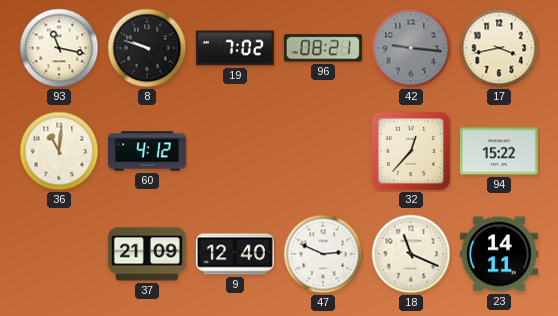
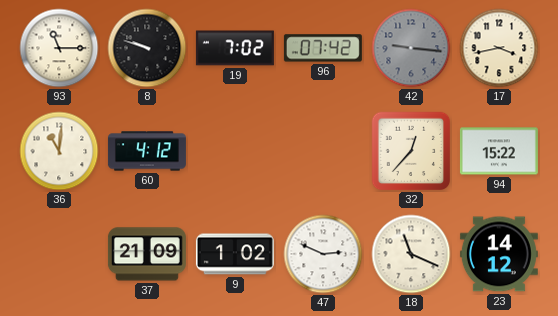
93: 11:17 -> 11:15 (59, 48)
96: 08:21 -> 07:42 (323, 48)
9: 12:40 -> 1:02 (235, 254)
23: 14:11 -> 14:12 (499, 254)
